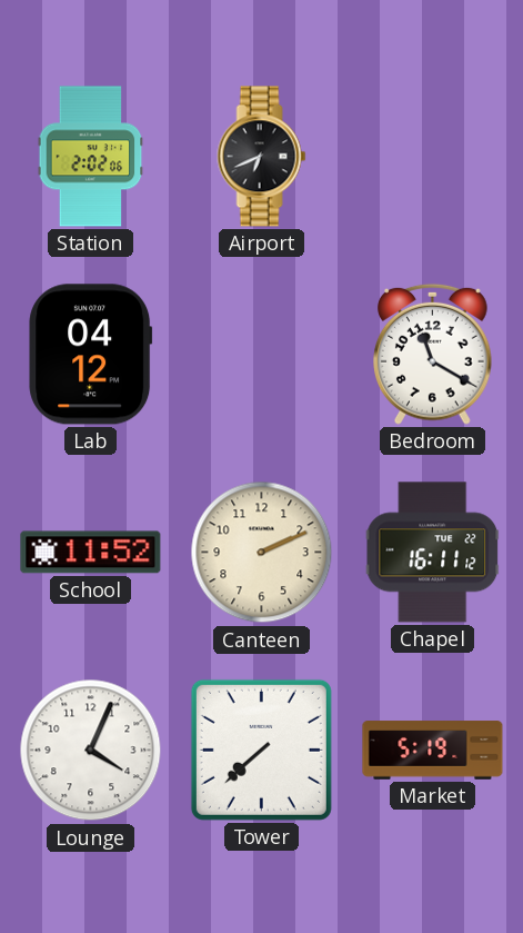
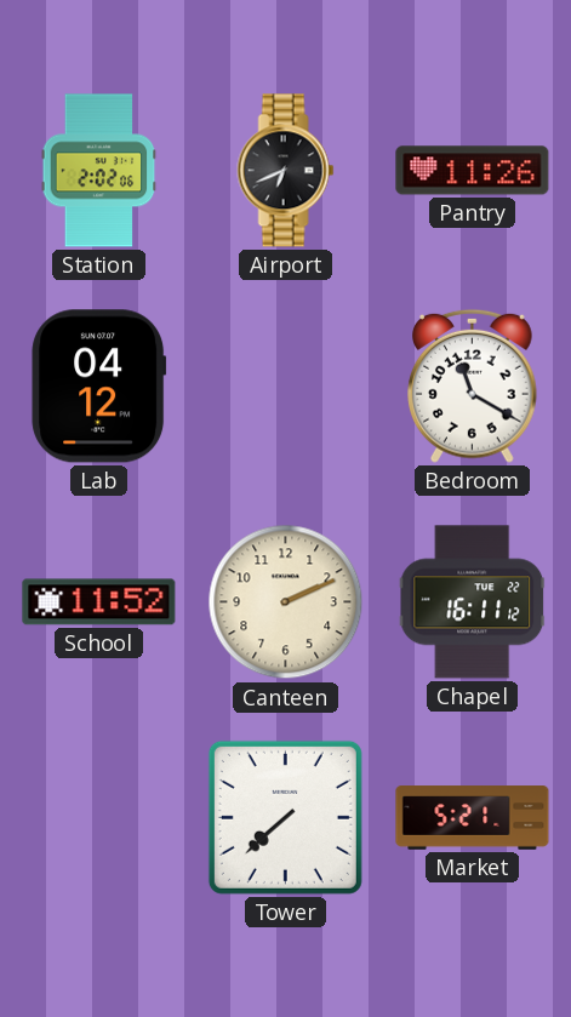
Pantry: none -> 11:26 (473, 171)
Lounge: 4:04 -> none (91, 751)
Market: 5:19 -> 5:21 (473, 818)
